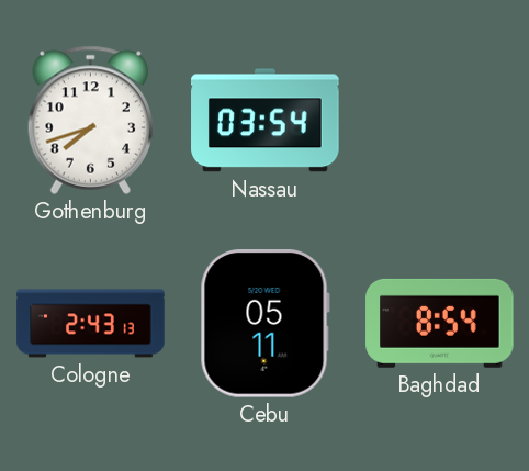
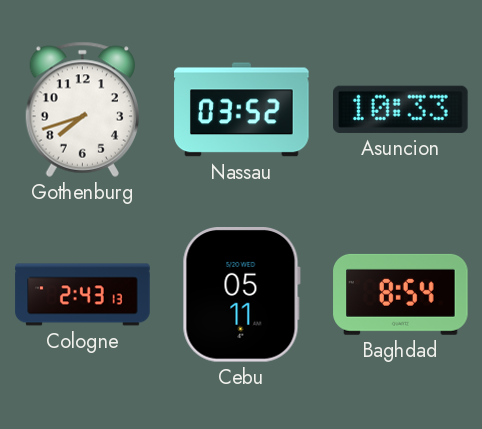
Nassau: 03:54 -> 03:52 (242, 110)
Asuncion: none -> 10:33 (401, 109)
